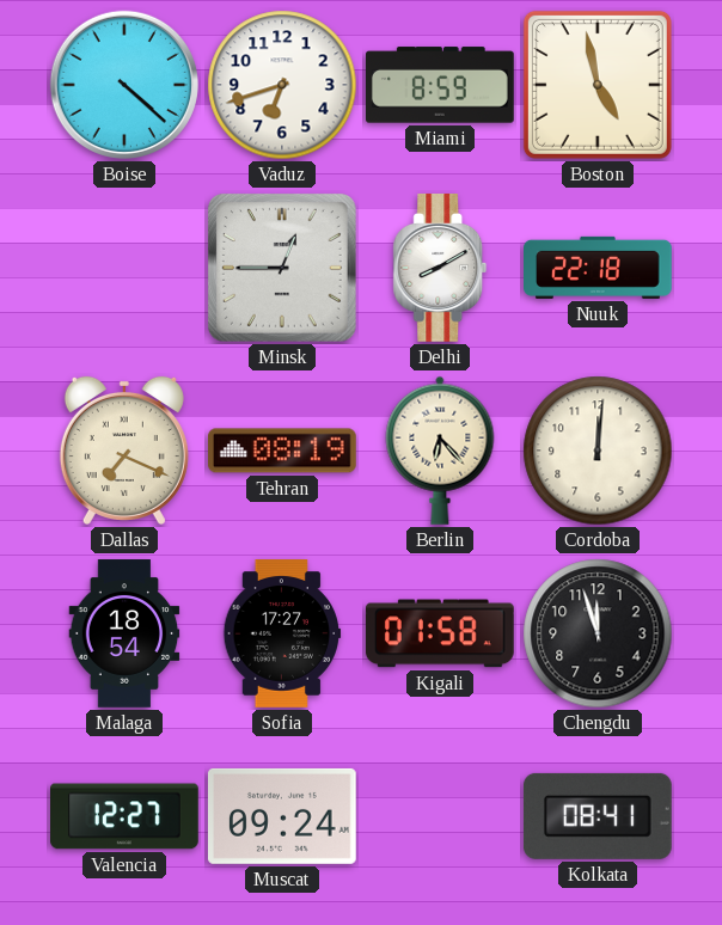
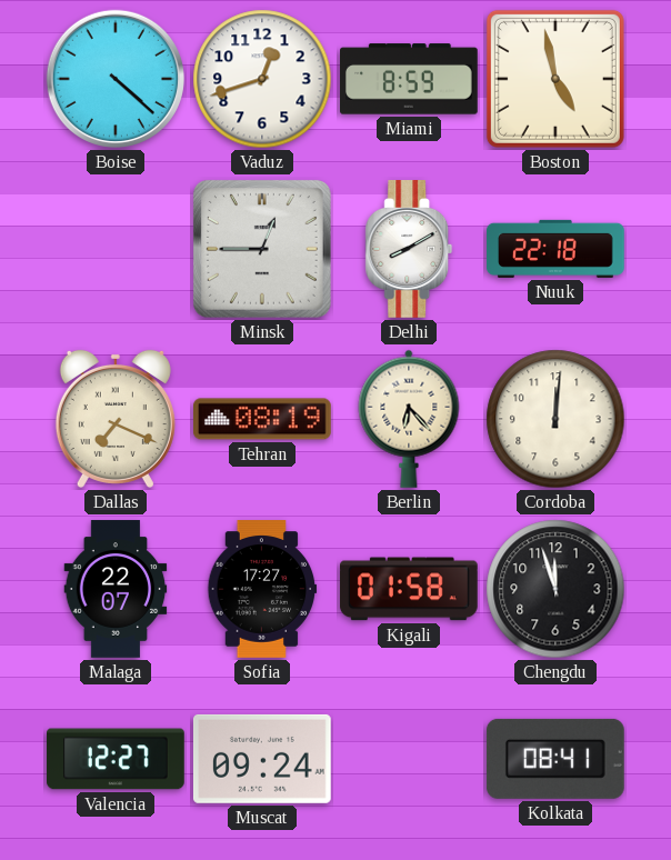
Vaduz: 6:42 -> 12:42 (262, 79)
Malaga: 18:54 -> 22:07 (116, 589)
